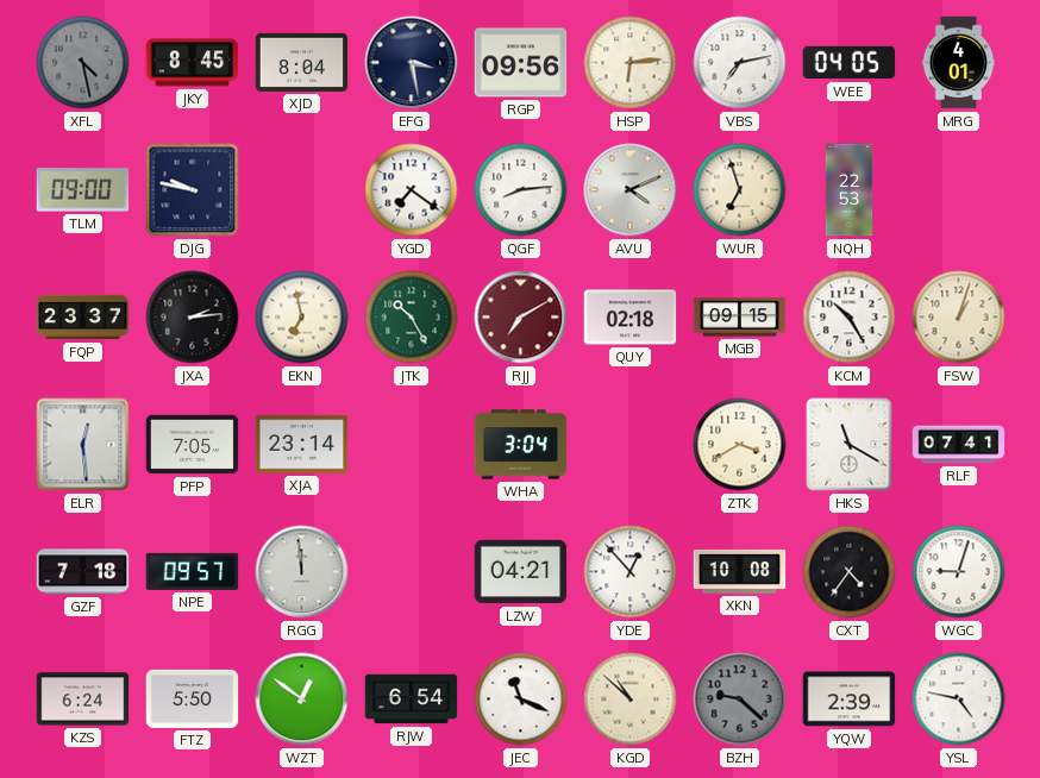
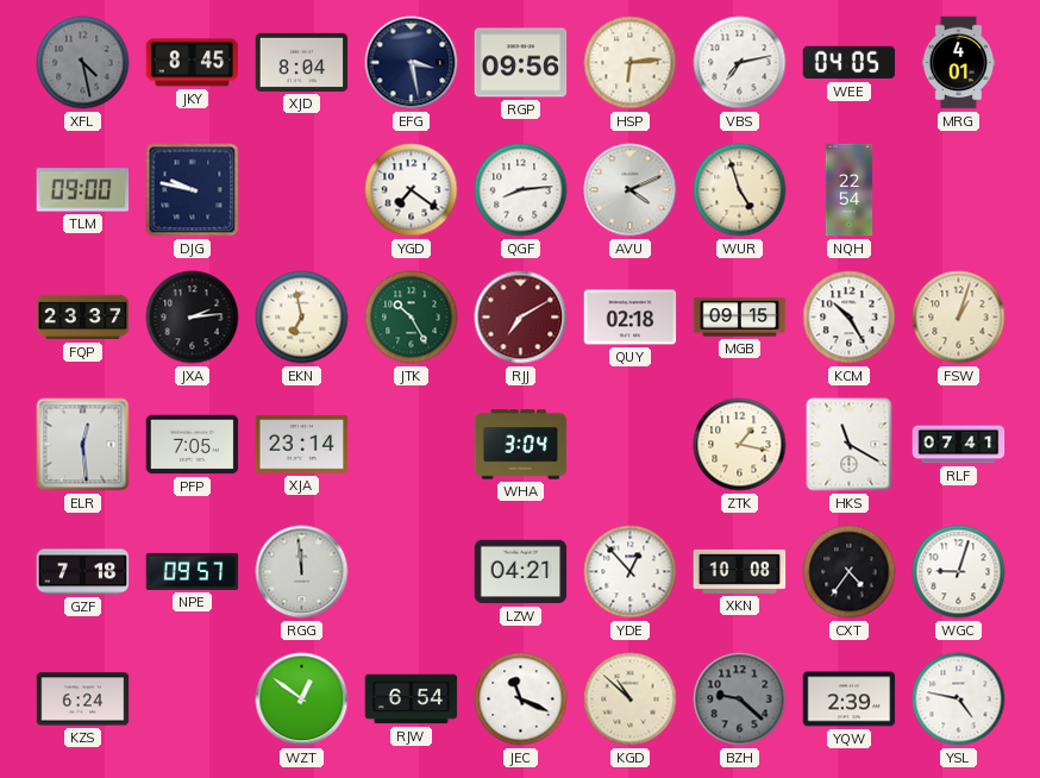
WUR: 6:57 -> 4:57 (740, 190)
NQH: 22:53 -> 22:54 (850, 190)
ZTK: 3:40 -> 1:17 (740, 445)
FTZ: 5:50 -> none (193, 698)
